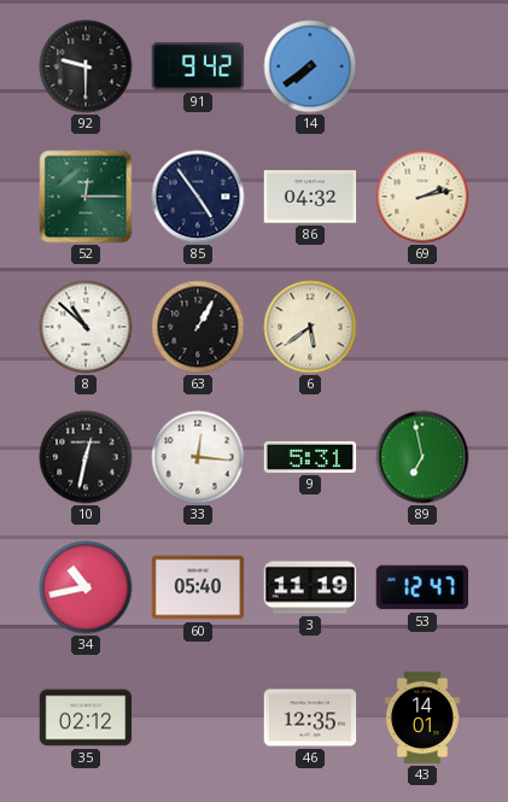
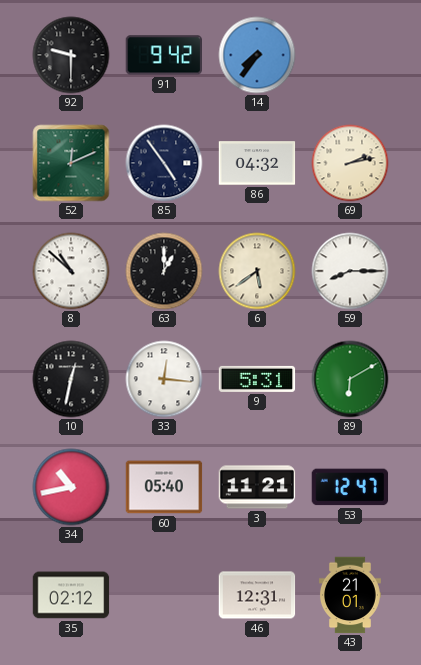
14: 7:39 -> 7:36 (257, 55)
52: 12:15 -> 12:11 (71, 163)
63: 1:05 -> 1:00 (164, 271)
59: none -> 8:15 (350, 271)
89: 6:58 -> 6:10 (350, 379)
3: 11:19 -> 11:21 (257, 487)
46: 12:35 -> 12:31 (257, 595)
43: 14:01 -> 21:01 (350, 595)
